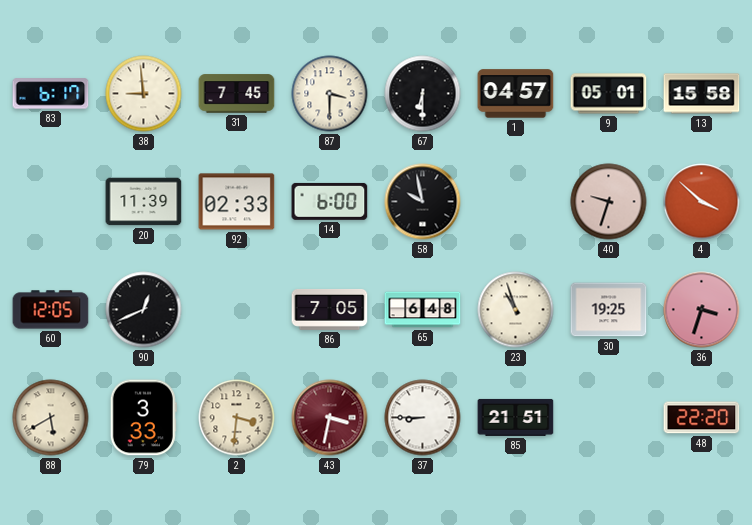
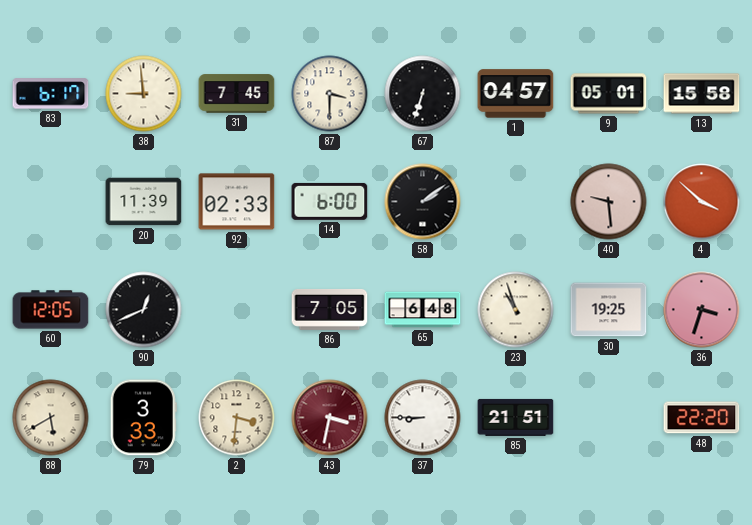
67: 6:30 -> 6:33 (423, 94)
58: 9:58 -> 2:09 (423, 202)
40: 9:33 -> 9:29 (609, 202)
